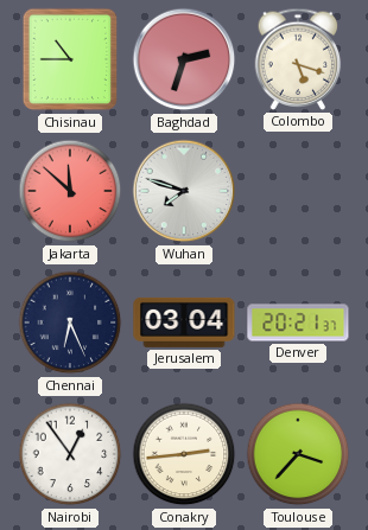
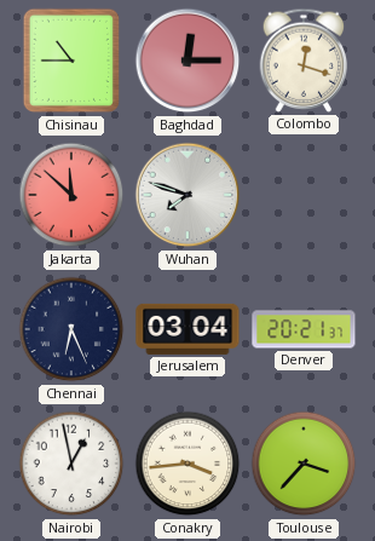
Baghdad: 2:33 -> 12:15 (187, 61)
Colombo: 5:18 -> 12:18 (304, 61)
Nairobi: 12:54 -> 12:58 (71, 464)
Conakry: 2:44 -> 3:44 (187, 464)
